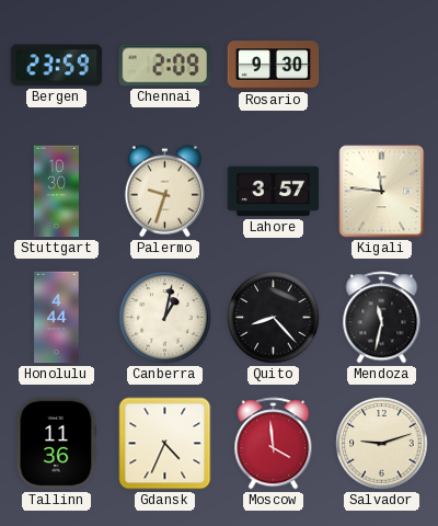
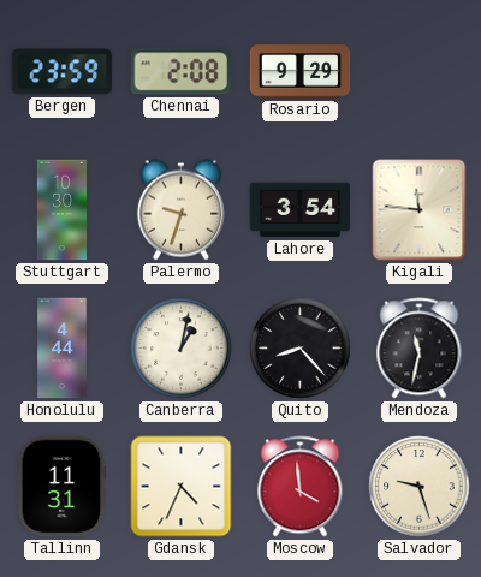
Chennai: 2:09 -> 2:08 (180, 72)
Rosario: 9:30 -> 9:29 (301, 72)
Lahore: 3:57 -> 3:54 (301, 210)
Tallinn: 11:36 -> 11:31 (63, 487)
Salvador: 9:12 -> 9:27 (420, 487)
